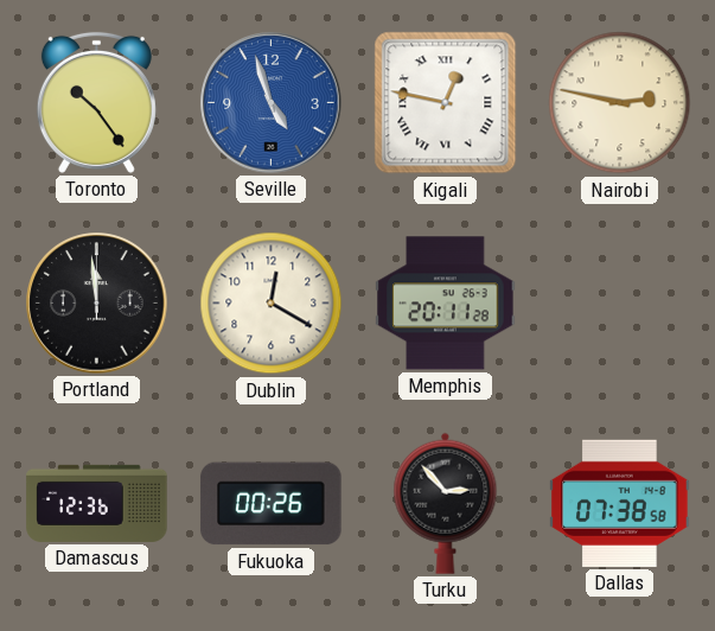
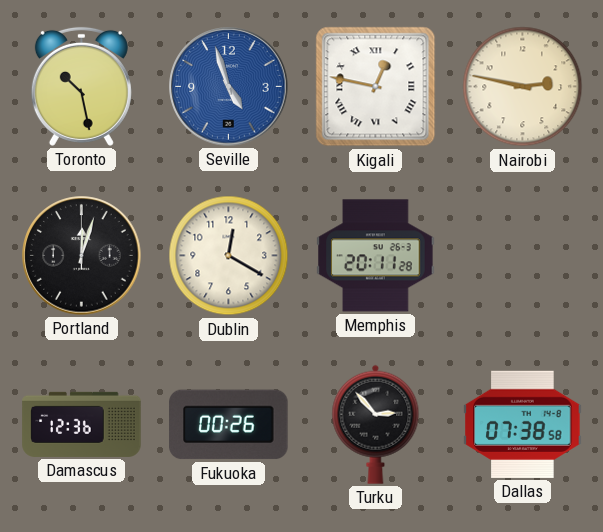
Toronto: 10:24 -> 10:28 (81, 86)
Portland: 11:59 -> 12:03 (82, 256)
